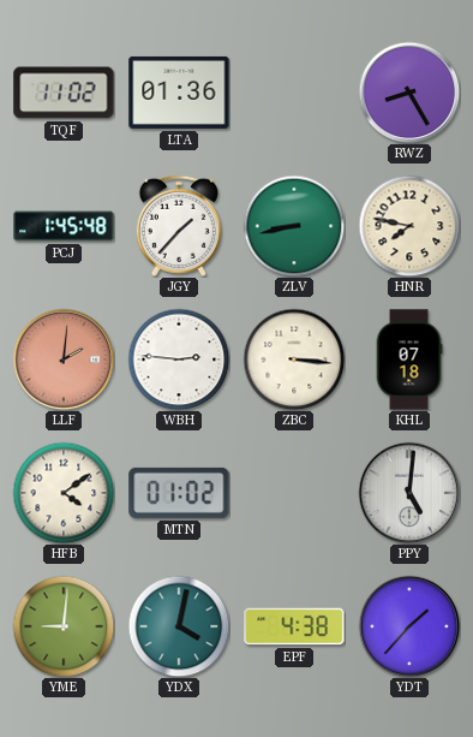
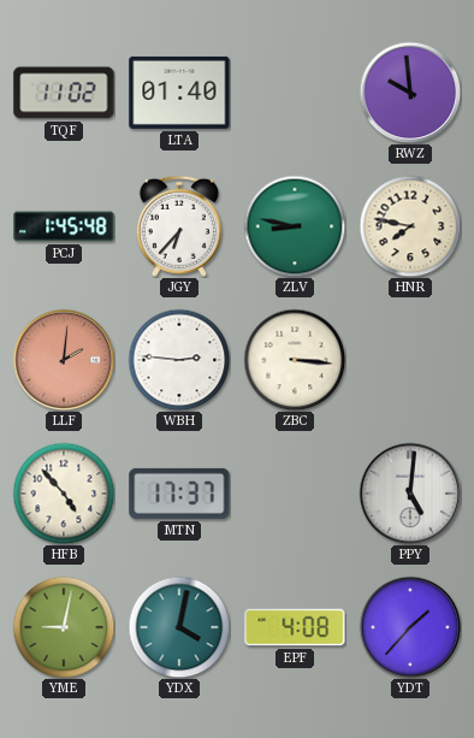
LTA: 01:36 -> 01:40 (179, 93)
RWZ: 8:25 -> 9:59 (410, 93)
JGY: 1:37 -> 6:37 (179, 226)
ZLV: 8:43 -> 8:47 (295, 226)
KHL: 07:18 -> none (409, 359)
HFB: 4:09 -> 4:53 (64, 494)
MTN: 01:02 -> 17:37 (179, 494)
YME: 9:01 -> 9:02 (64, 627)
EPF: 4:38 -> 4:08 (295, 627)
